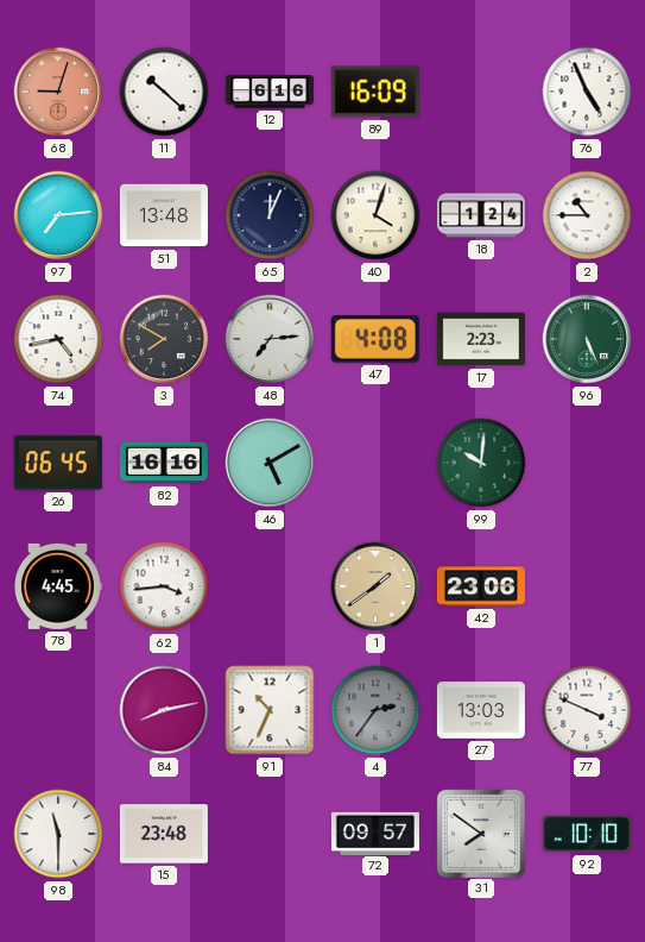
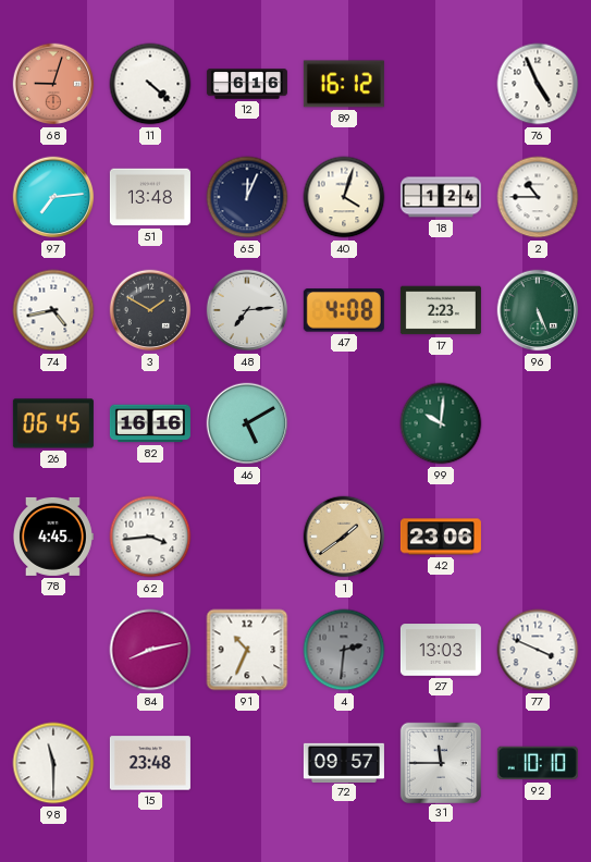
11: 10:22 -> 4:22 (150, 84)
89: 16:09 -> 16:12 (344, 84)
3: 7:50 -> 1:50 (150, 310)
4: 2:36 -> 2:31 (344, 650)
31: 7:51 -> 11:45 (440, 762)
